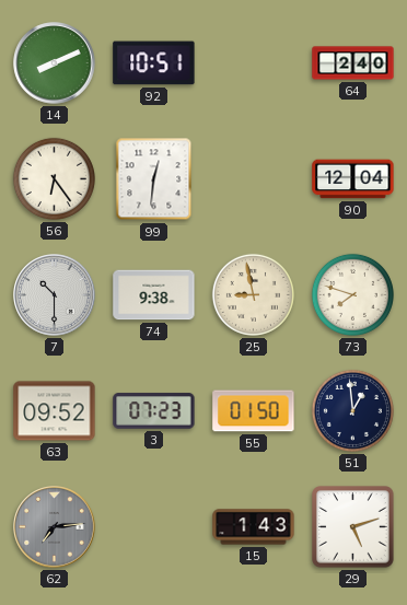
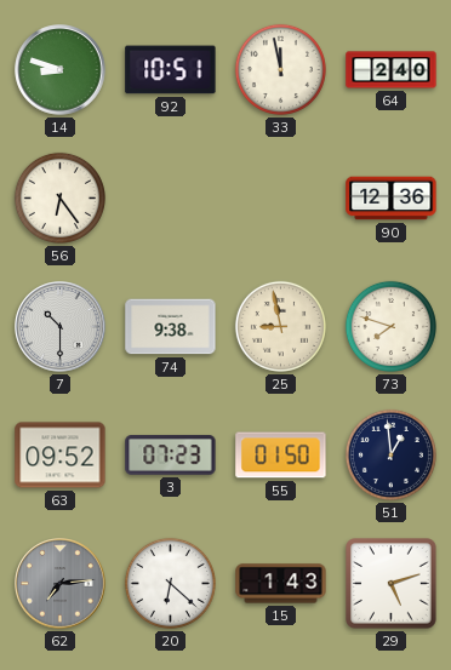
14: 8:11 -> 8:48 (61, 70)
33: none -> 11:58 (280, 69)
99: 12:31 -> none (154, 179)
90: 12:04 -> 12:36 (392, 199)
20: none -> 6:22 (170, 583)
